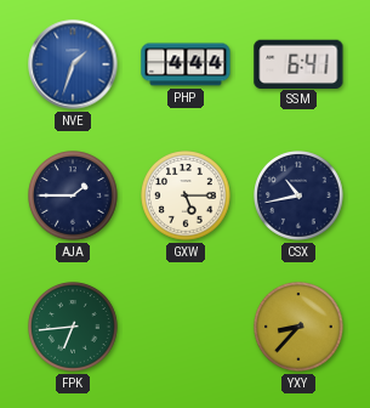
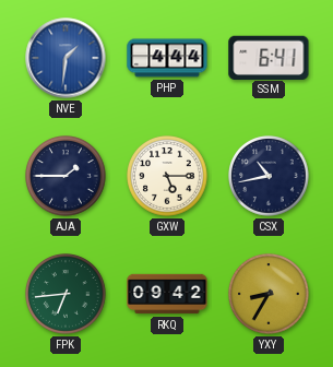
NVE: 1:33 -> 1:31 (66, 58)
RKQ: none -> 09:42 (167, 294)
YXY: 8:37 -> 8:35 (270, 295)
